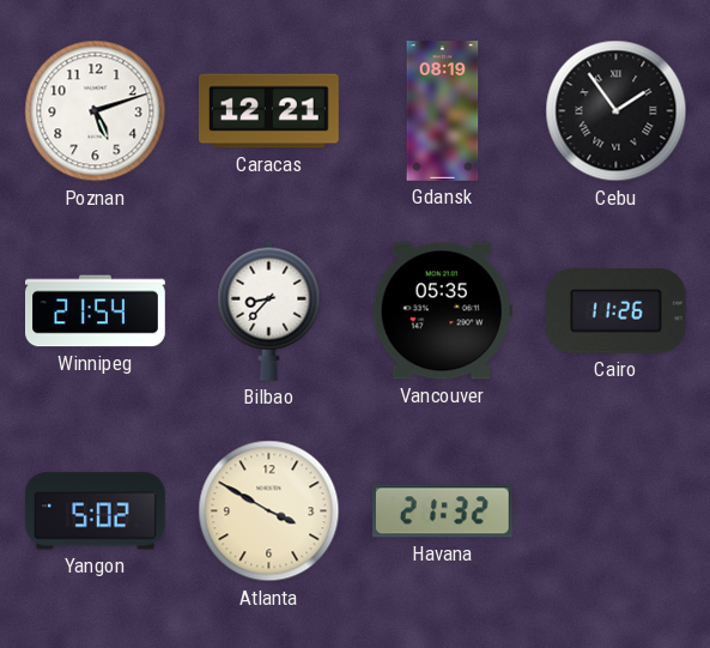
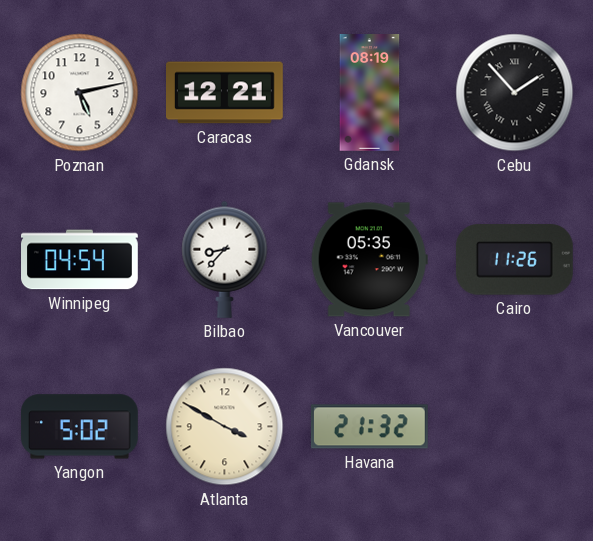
Poznan: 5:12 -> 5:13 (80, 93)
Cebu: 1:54 -> 1:53 (515, 93)
Winnipeg: 21:54 -> 04:54 (80, 260)
